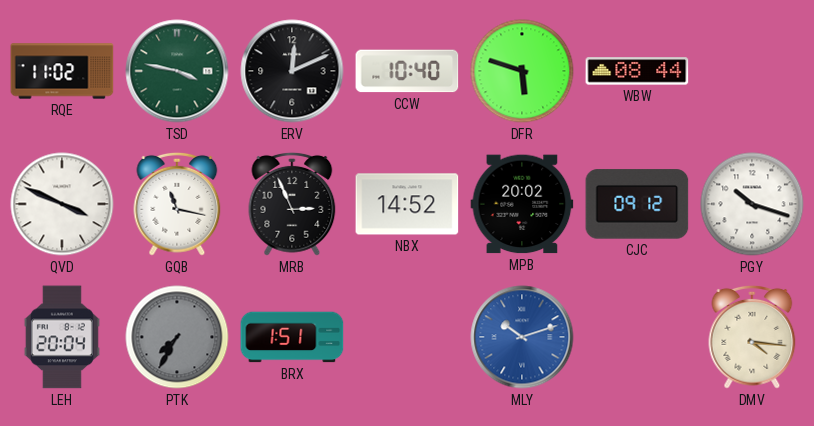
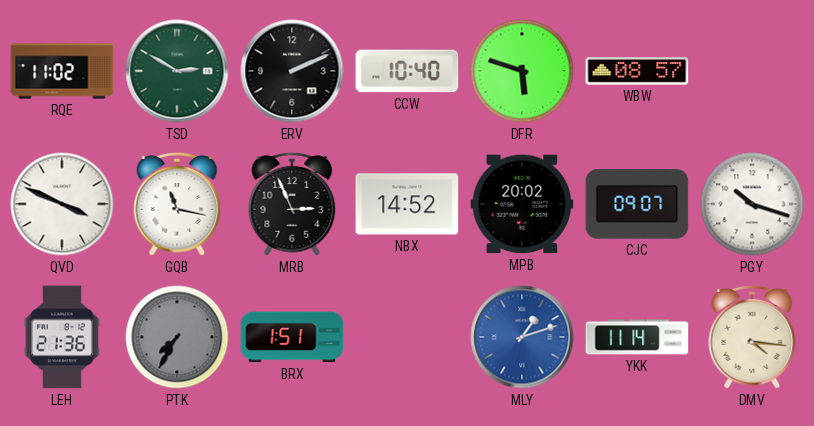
TSD: 3:47 -> 2:50 (177, 71)
ERV: 12:11 -> 2:11 (292, 71)
WBW: 08:44 -> 08:57 (637, 71)
CJC: 09:12 -> 09:07 (637, 204)
LEH: 20:04 -> 21:36 (62, 337)
MLY: 10:12 -> 1:12 (522, 337)
YKK: none -> 11:14 (637, 337)
